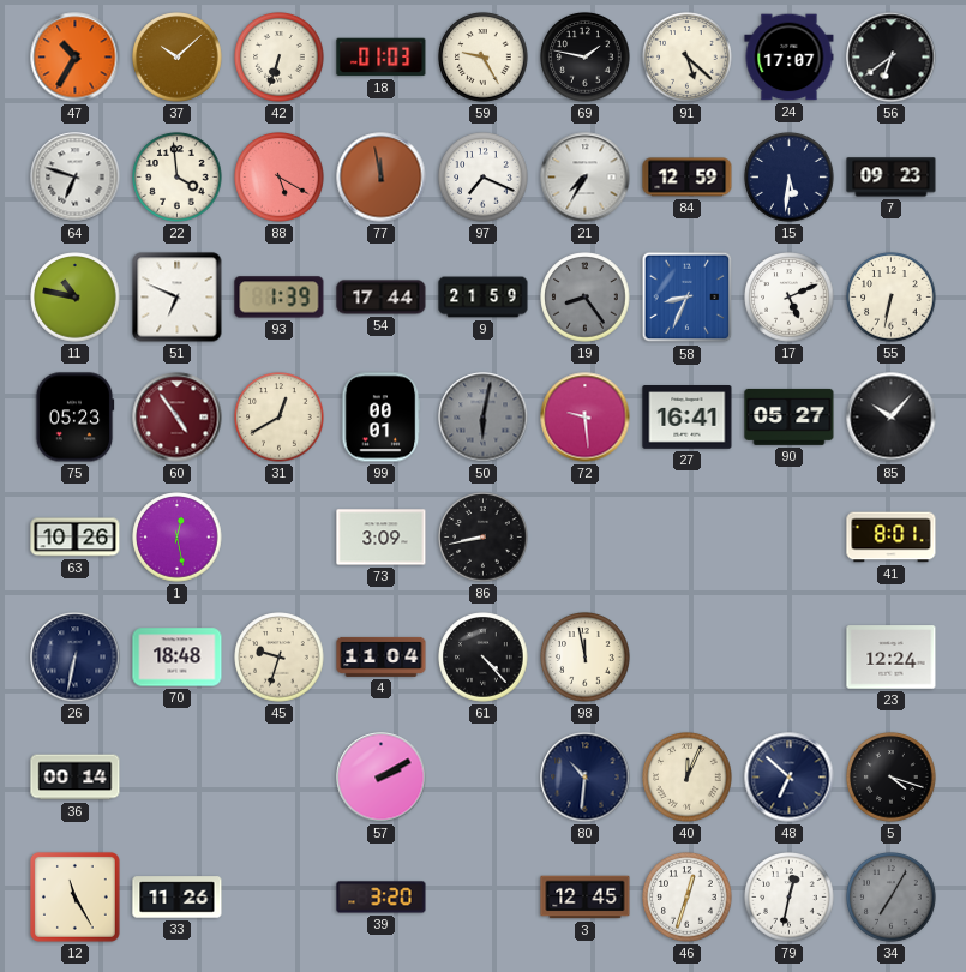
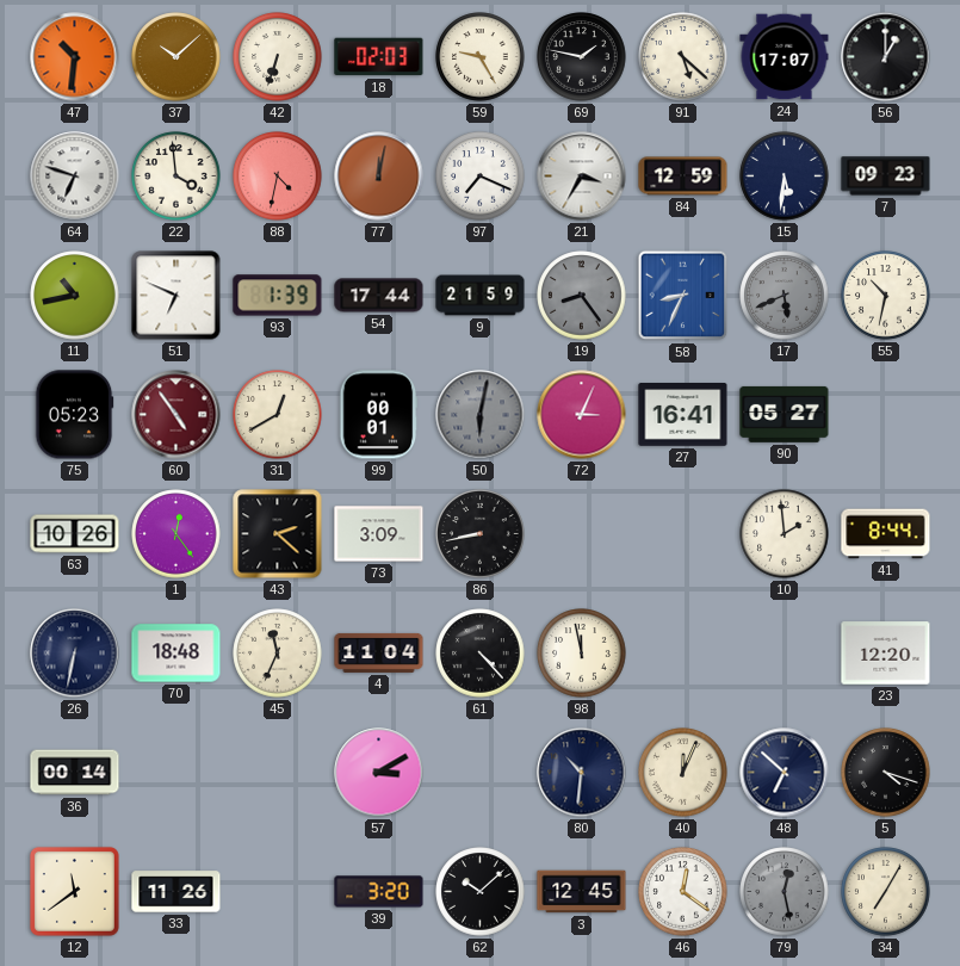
47: 10:35 -> 10:31 (75, 57)
18: 01:03 -> 02:03 (379, 57)
56: 6:39 -> 1:00 (886, 57)
88: 5:20 -> 4:32 (278, 177)
77: 11:58 -> 12:02 (379, 177)
21: 7:35 -> 3:35 (582, 177)
11: 10:47 -> 10:43 (75, 296)
17: 5:11 -> 5:41 (785, 296)
17 dial: white -> grey (785, 296)
55: 6:32 -> 10:32 (886, 296)
72: 9:29 -> 3:04 (582, 415)
85: 10:07 -> none (892, 418)
1: 12:28 -> 12:24 (176, 534)
43: none -> 2:22 (278, 534)
10: none -> 1:59 (785, 534)
41: 8:01 -> 8:44 (886, 534)
45: 9:33 -> 11:34 (278, 654)
23: 12:24 -> 12:20 (886, 654)
57: 2:10 -> 3:10 (379, 773)
12: 11:25 -> 11:39 (74, 891)
62: none -> 10:08 (481, 892)
46: 12:33 -> 12:21 (683, 892)
79: 12:32 -> 12:28 (785, 892)
79 dial: white -> grey (785, 892)
34 dial: grey -> cream (886, 892)
